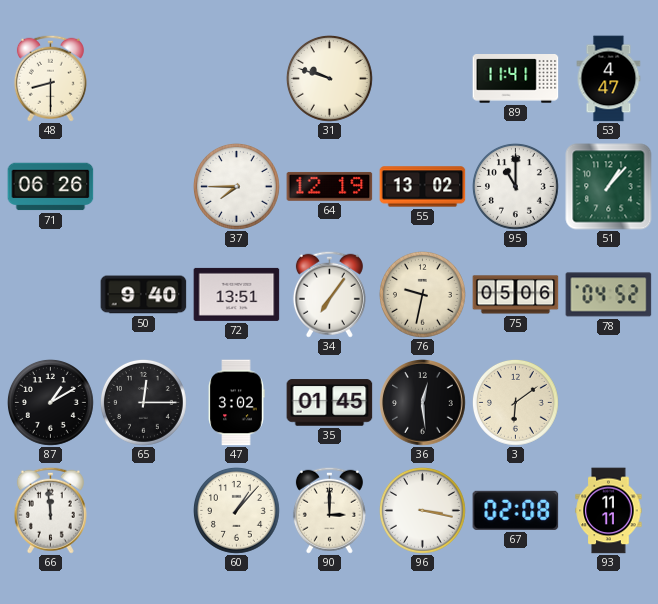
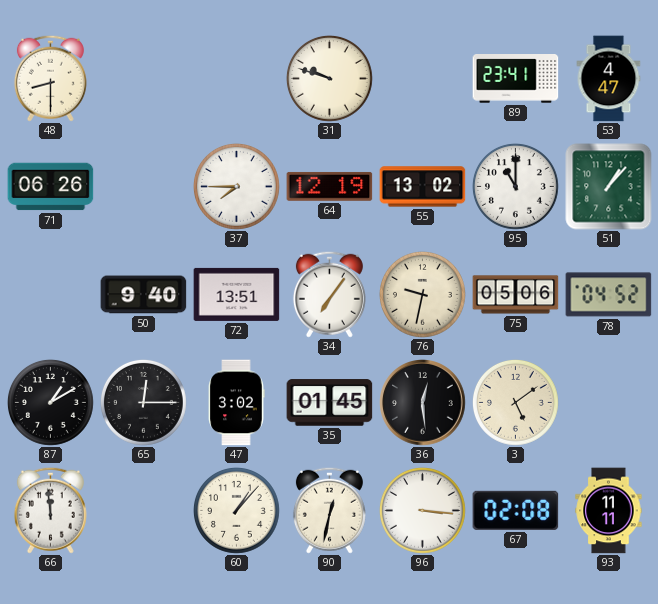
89: 11:41 -> 23:41 (516, 79)
3: 6:09 -> 5:09 (516, 403)
90: 3:00 -> 12:32 (329, 510)
96: 3:17 -> 3:16 (423, 511)
